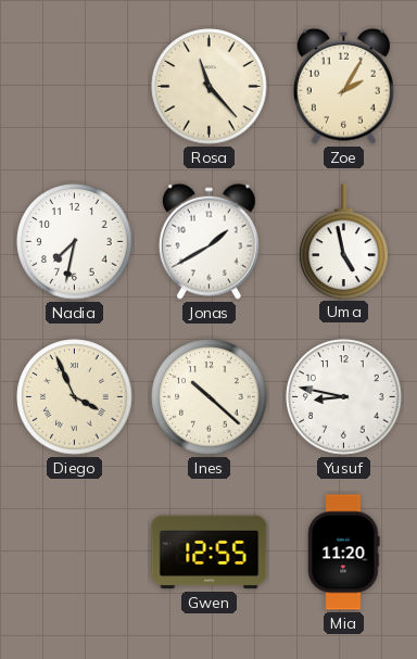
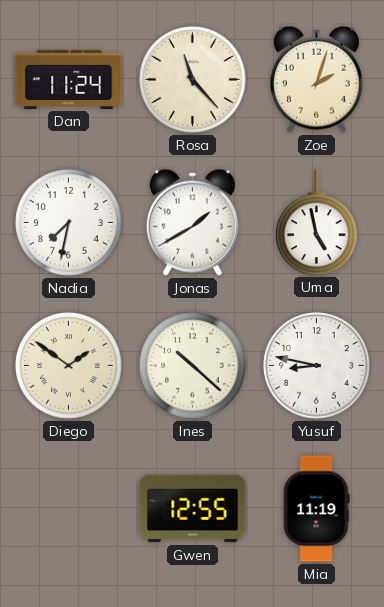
Dan: none -> 11:24 (69, 79)
Zoe: 2:05 -> 2:03 (316, 79)
Diego: 3:56 -> 1:51 (69, 366)
Mia: 11:20 -> 11:19 (317, 509)
